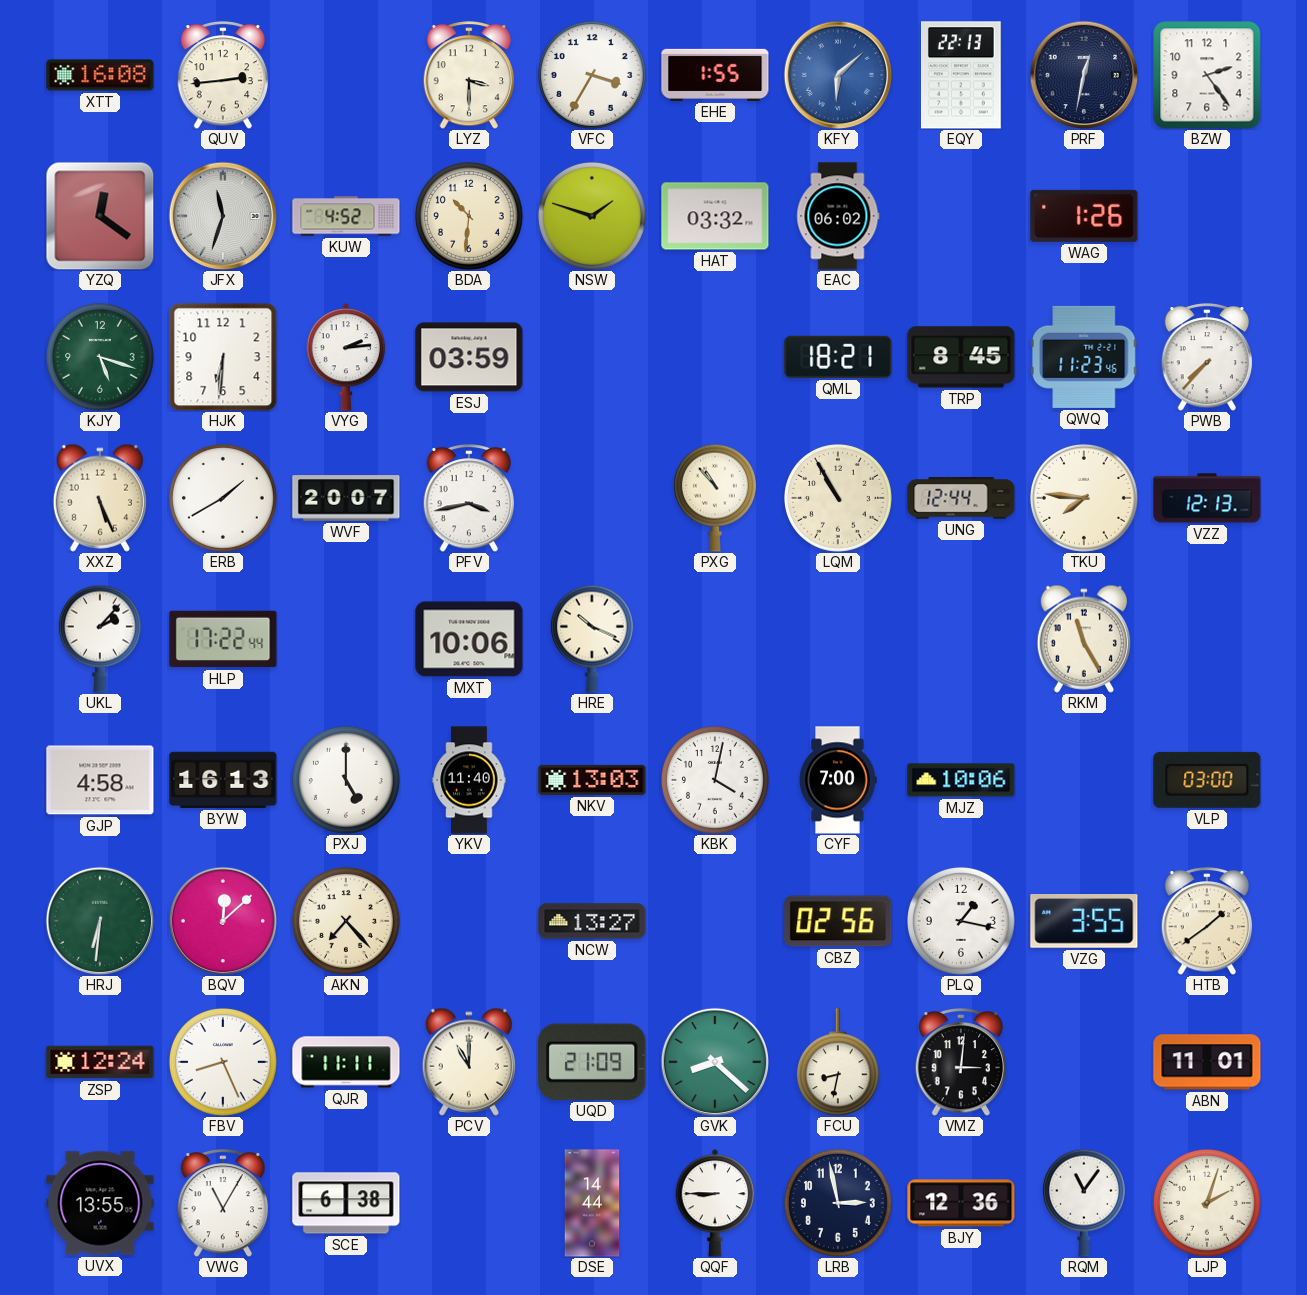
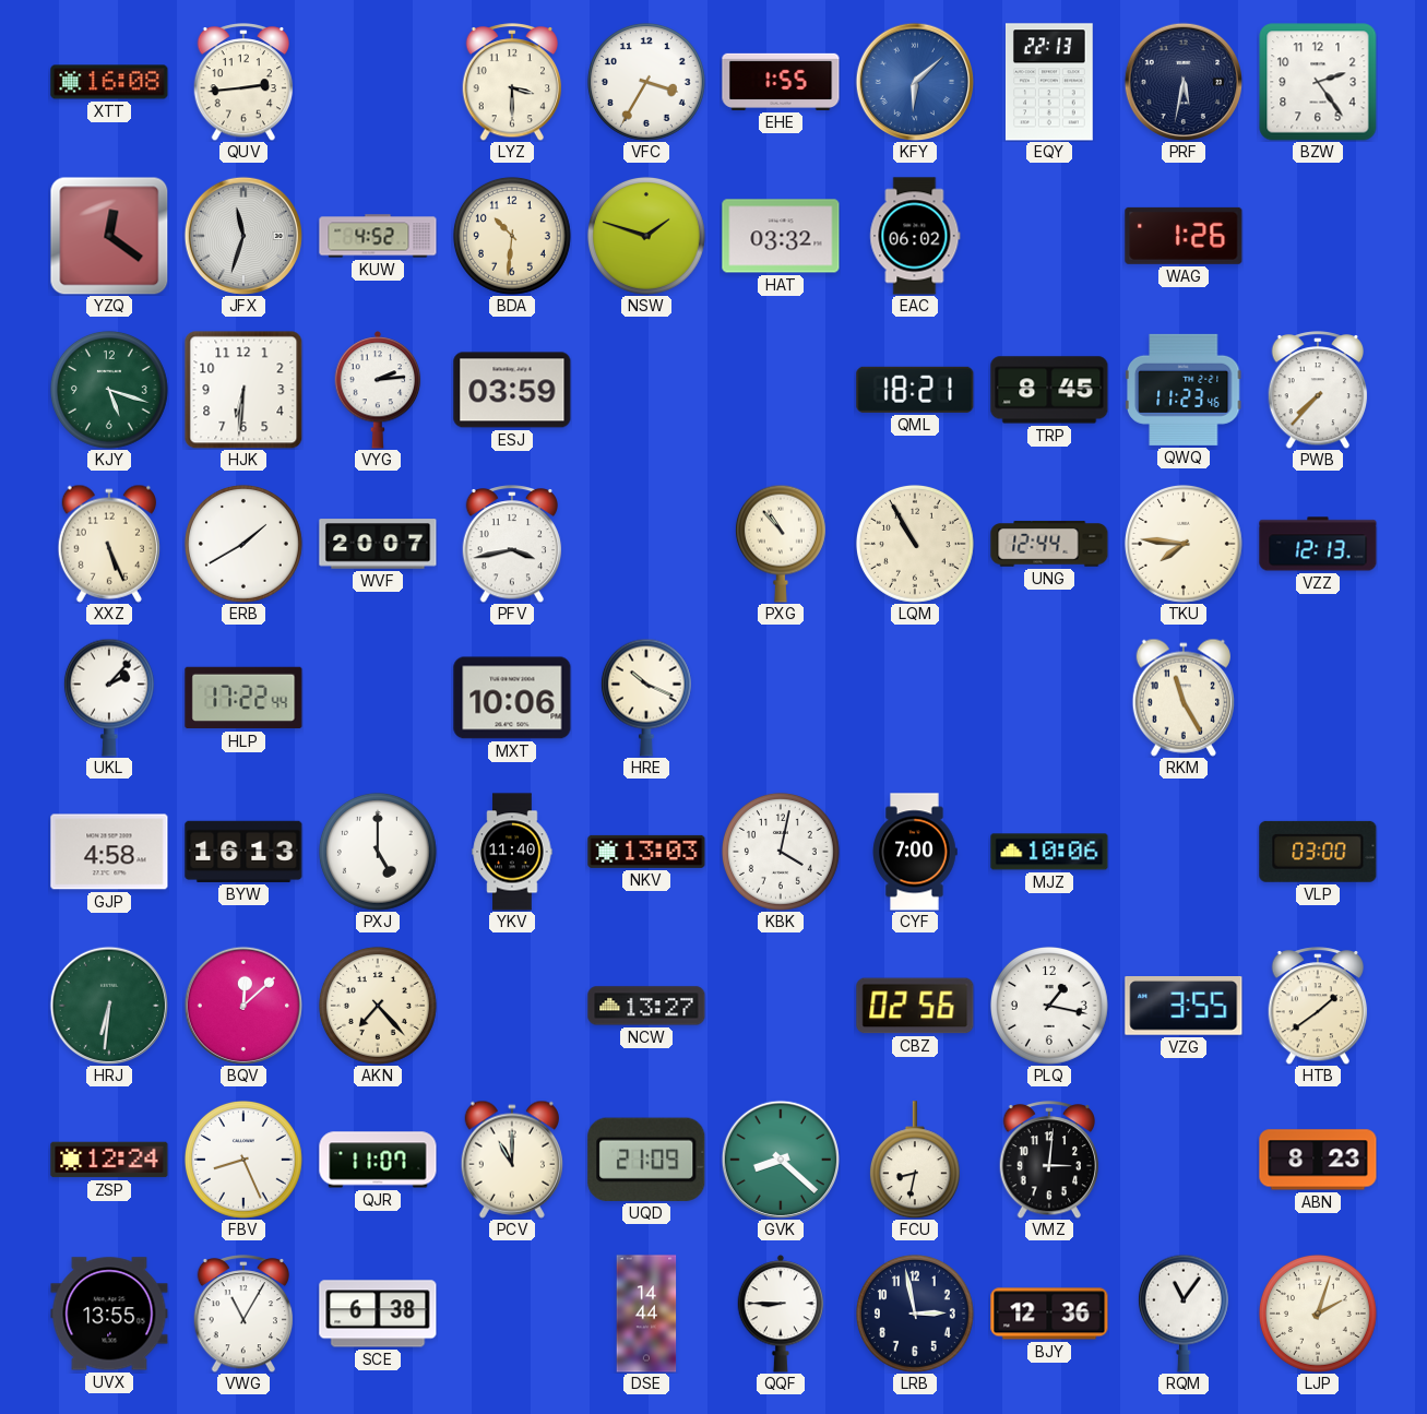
PRF: 12:32 -> 5:32 (1182, 81)
QJR: 11:11 -> 11:07 (378, 1160)
ABN: 11:01 -> 8:23 (1318, 1160)
